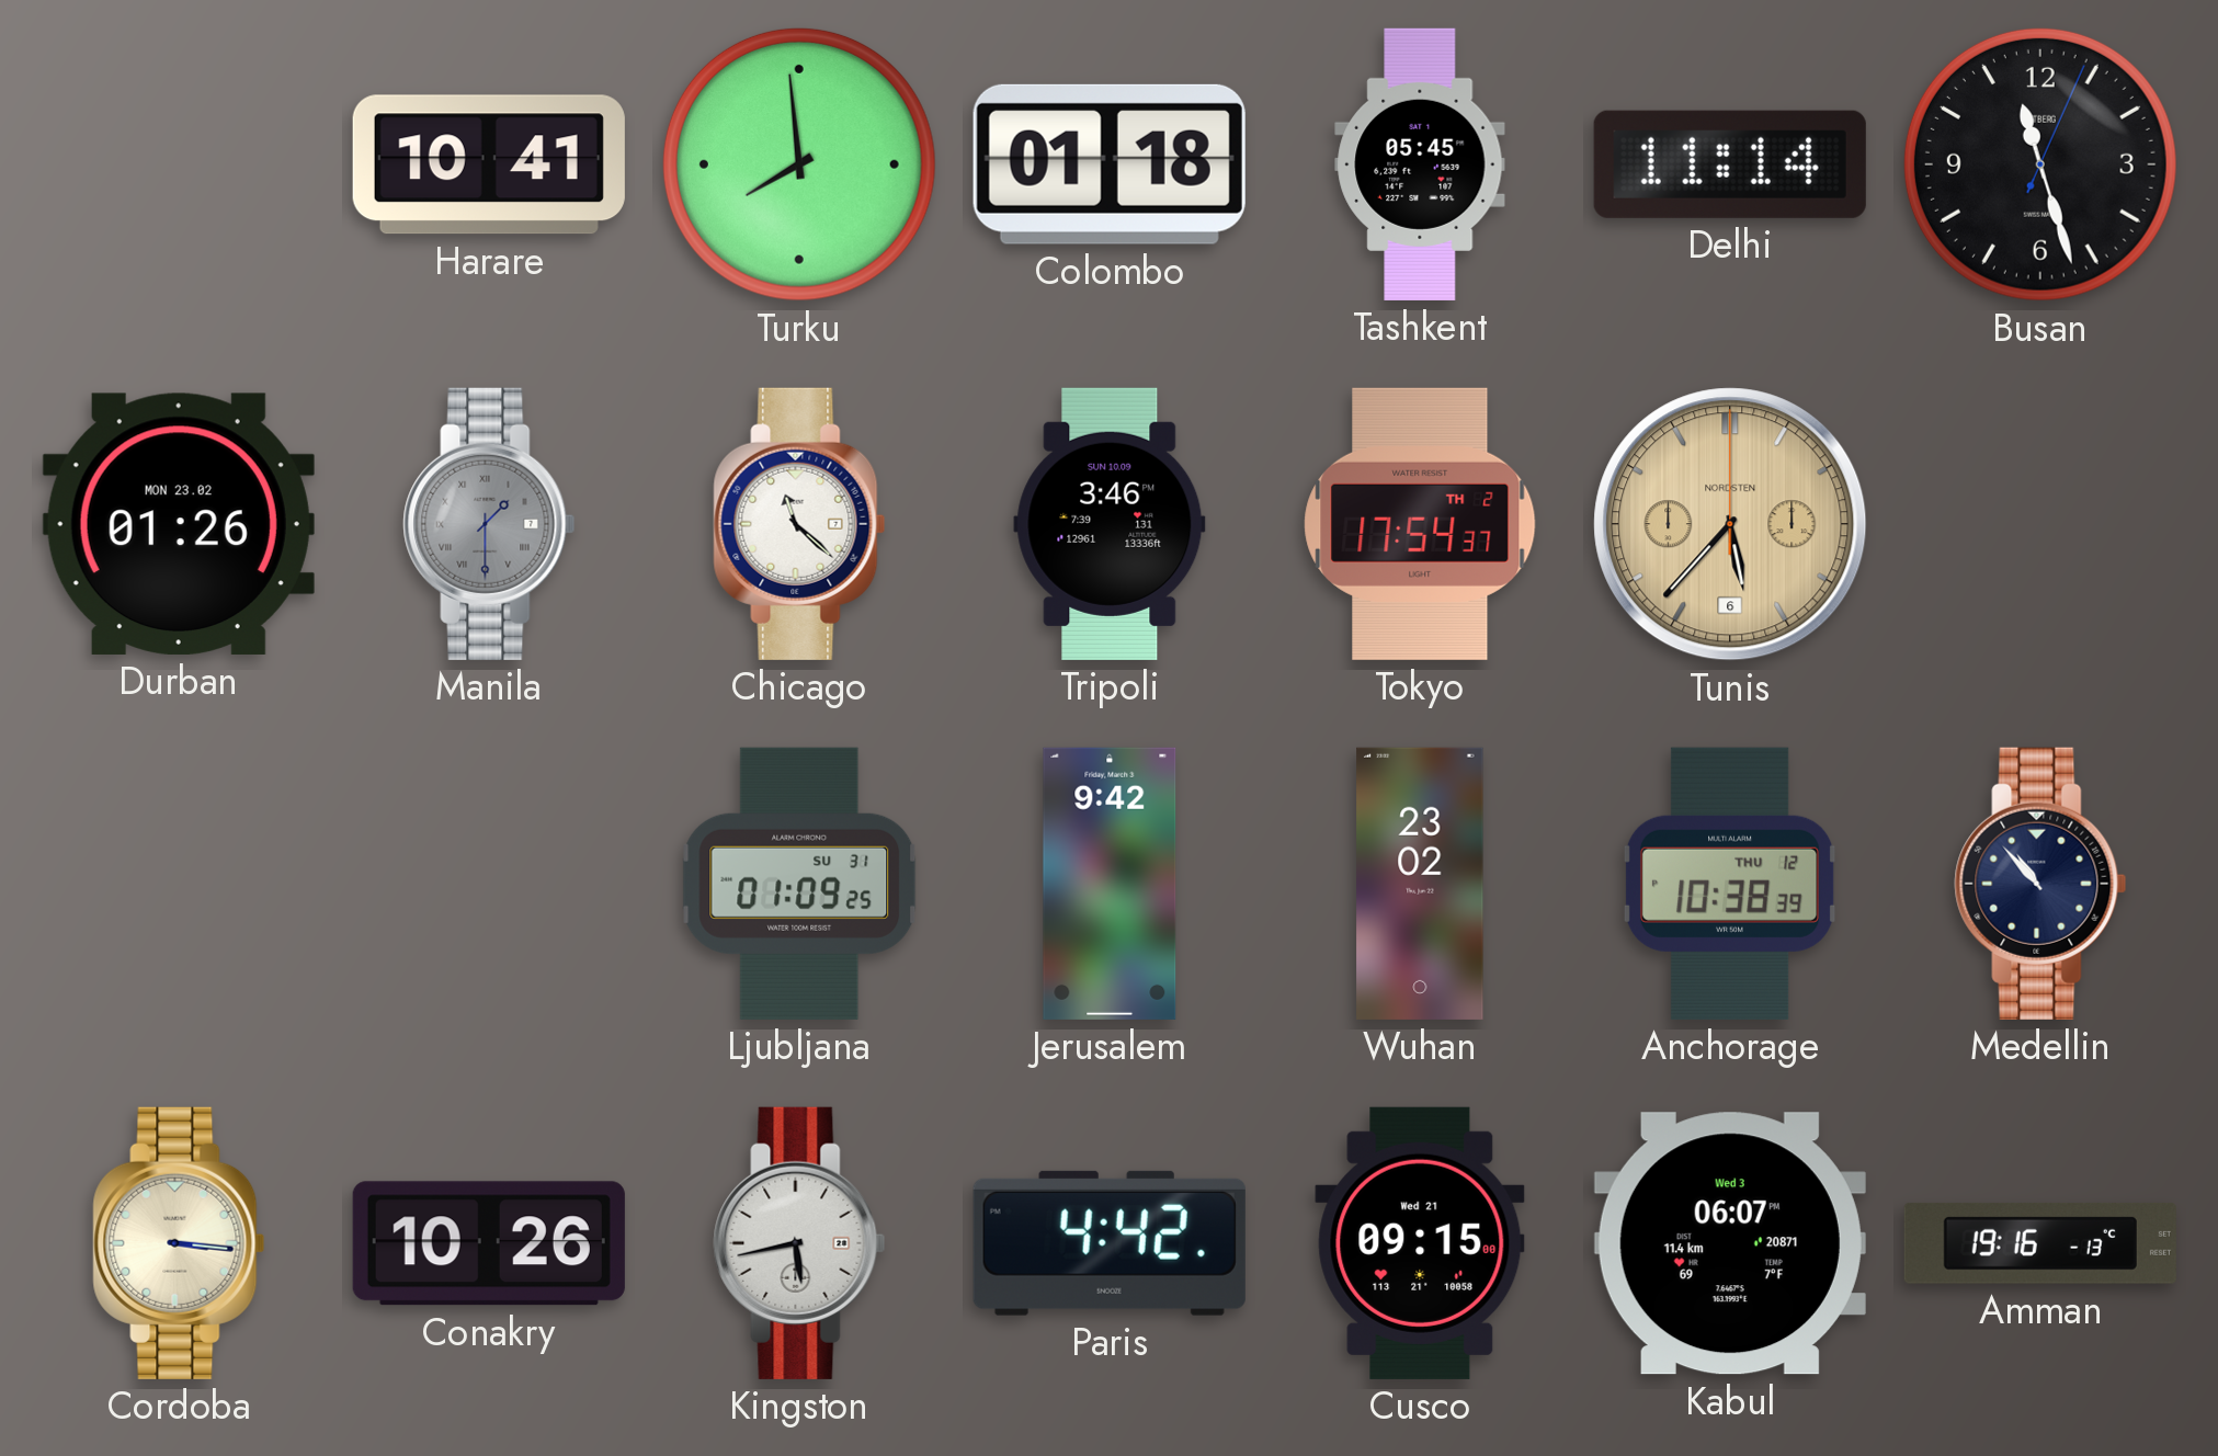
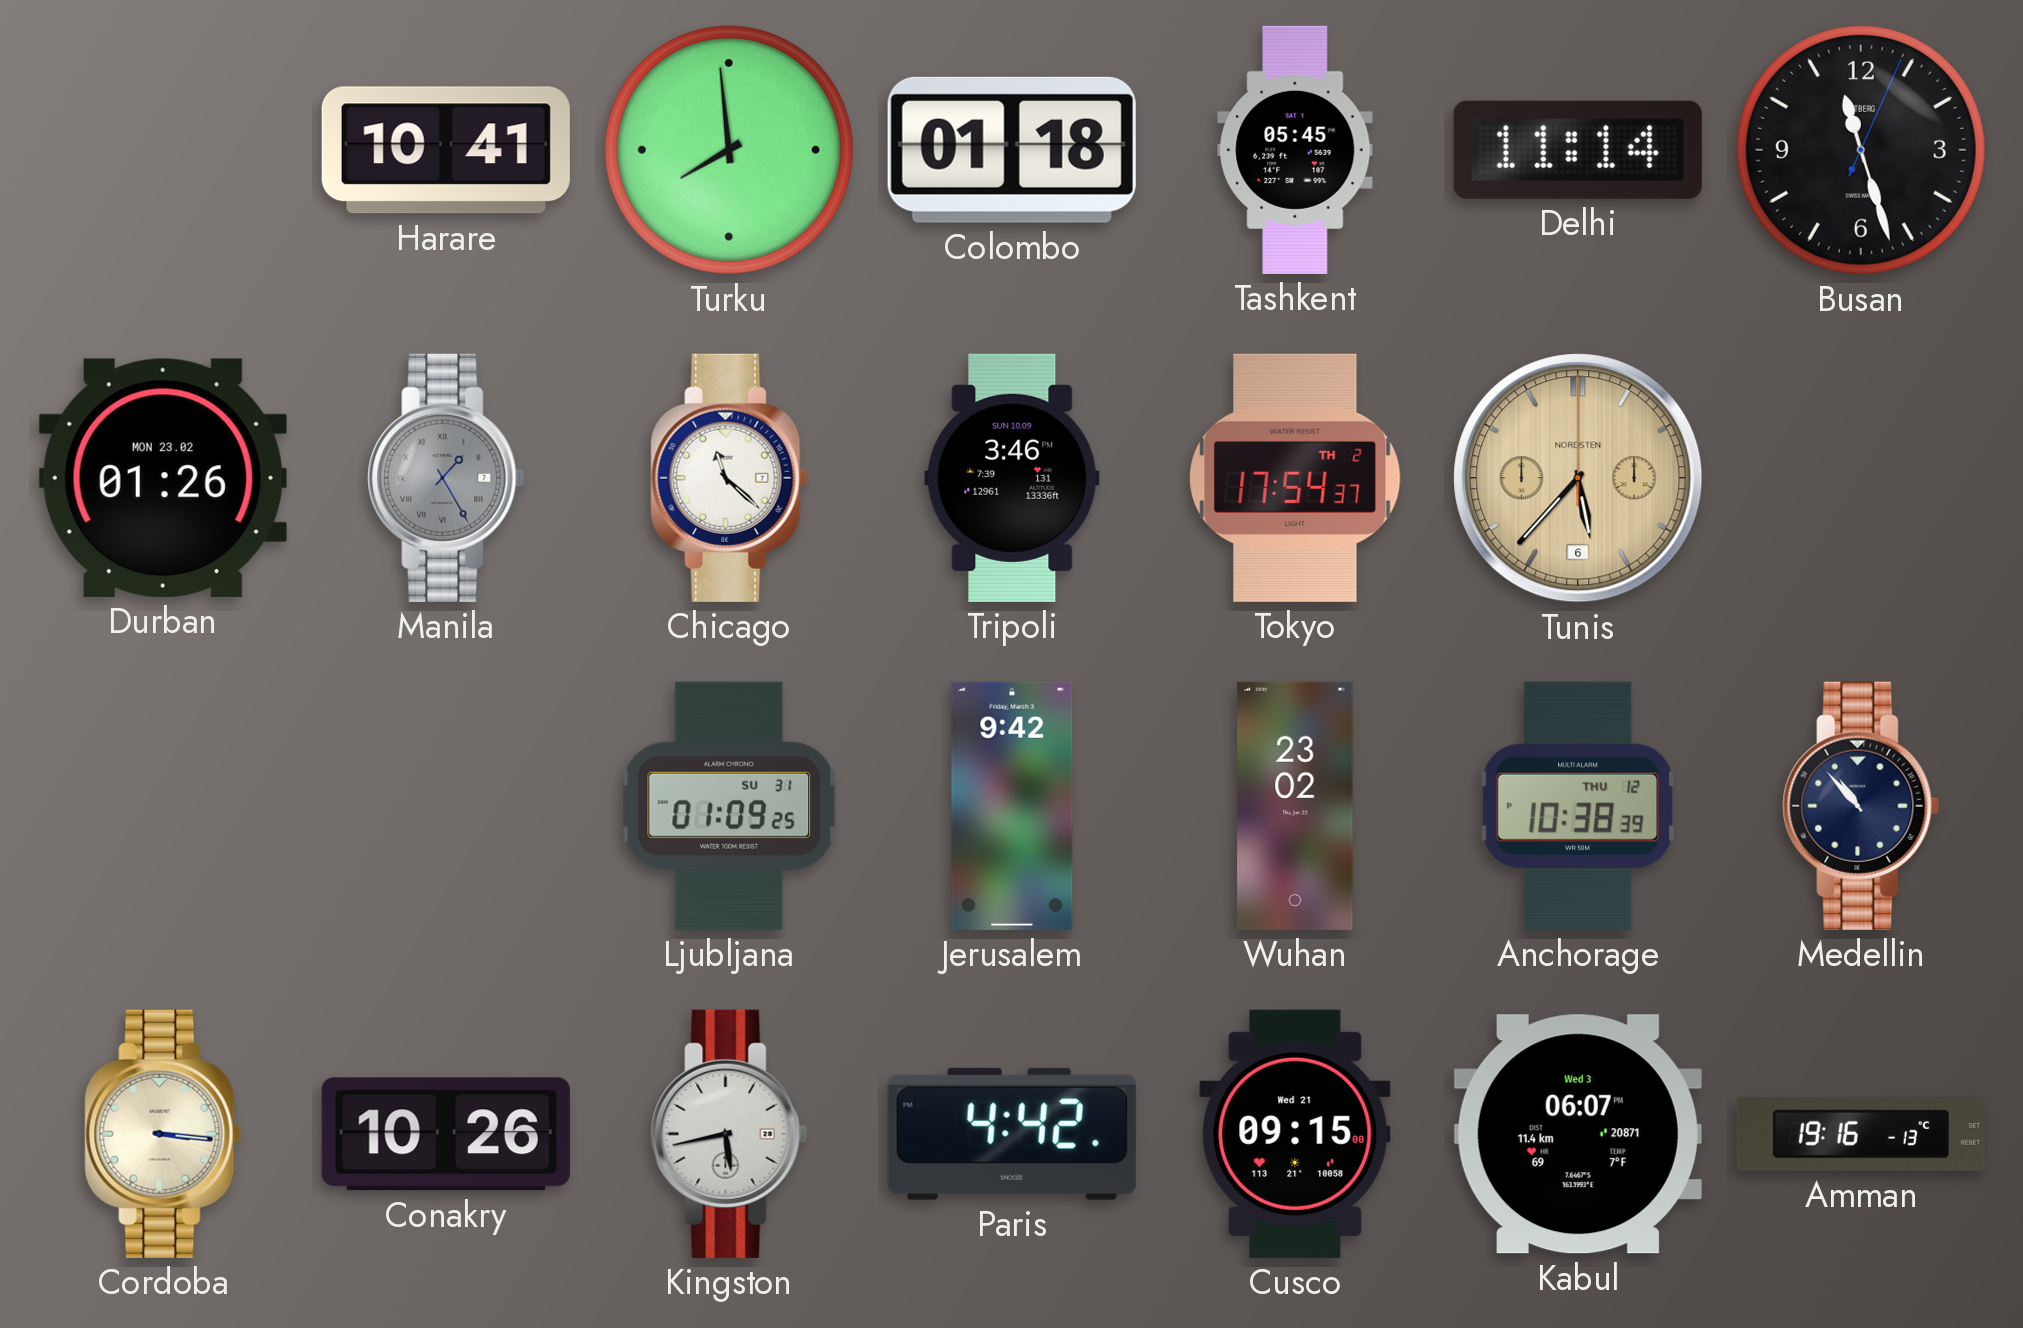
Manila: 1:30 -> 1:25 (446, 478)
